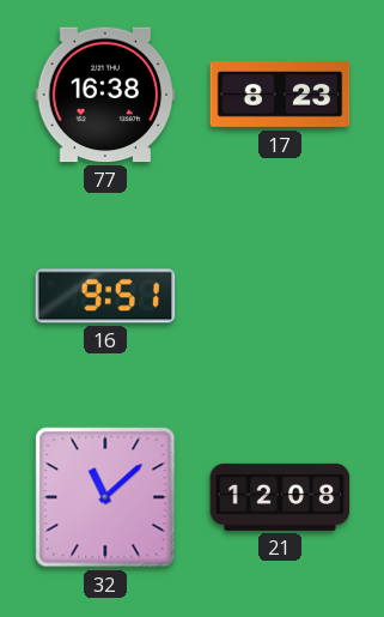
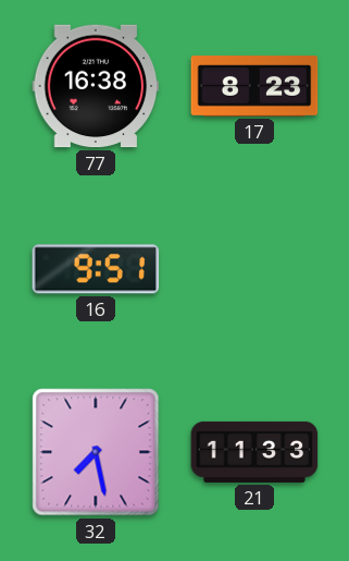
32: 11:08 -> 7:28 (96, 452)
21: 12:08 -> 11:33 (254, 452)
